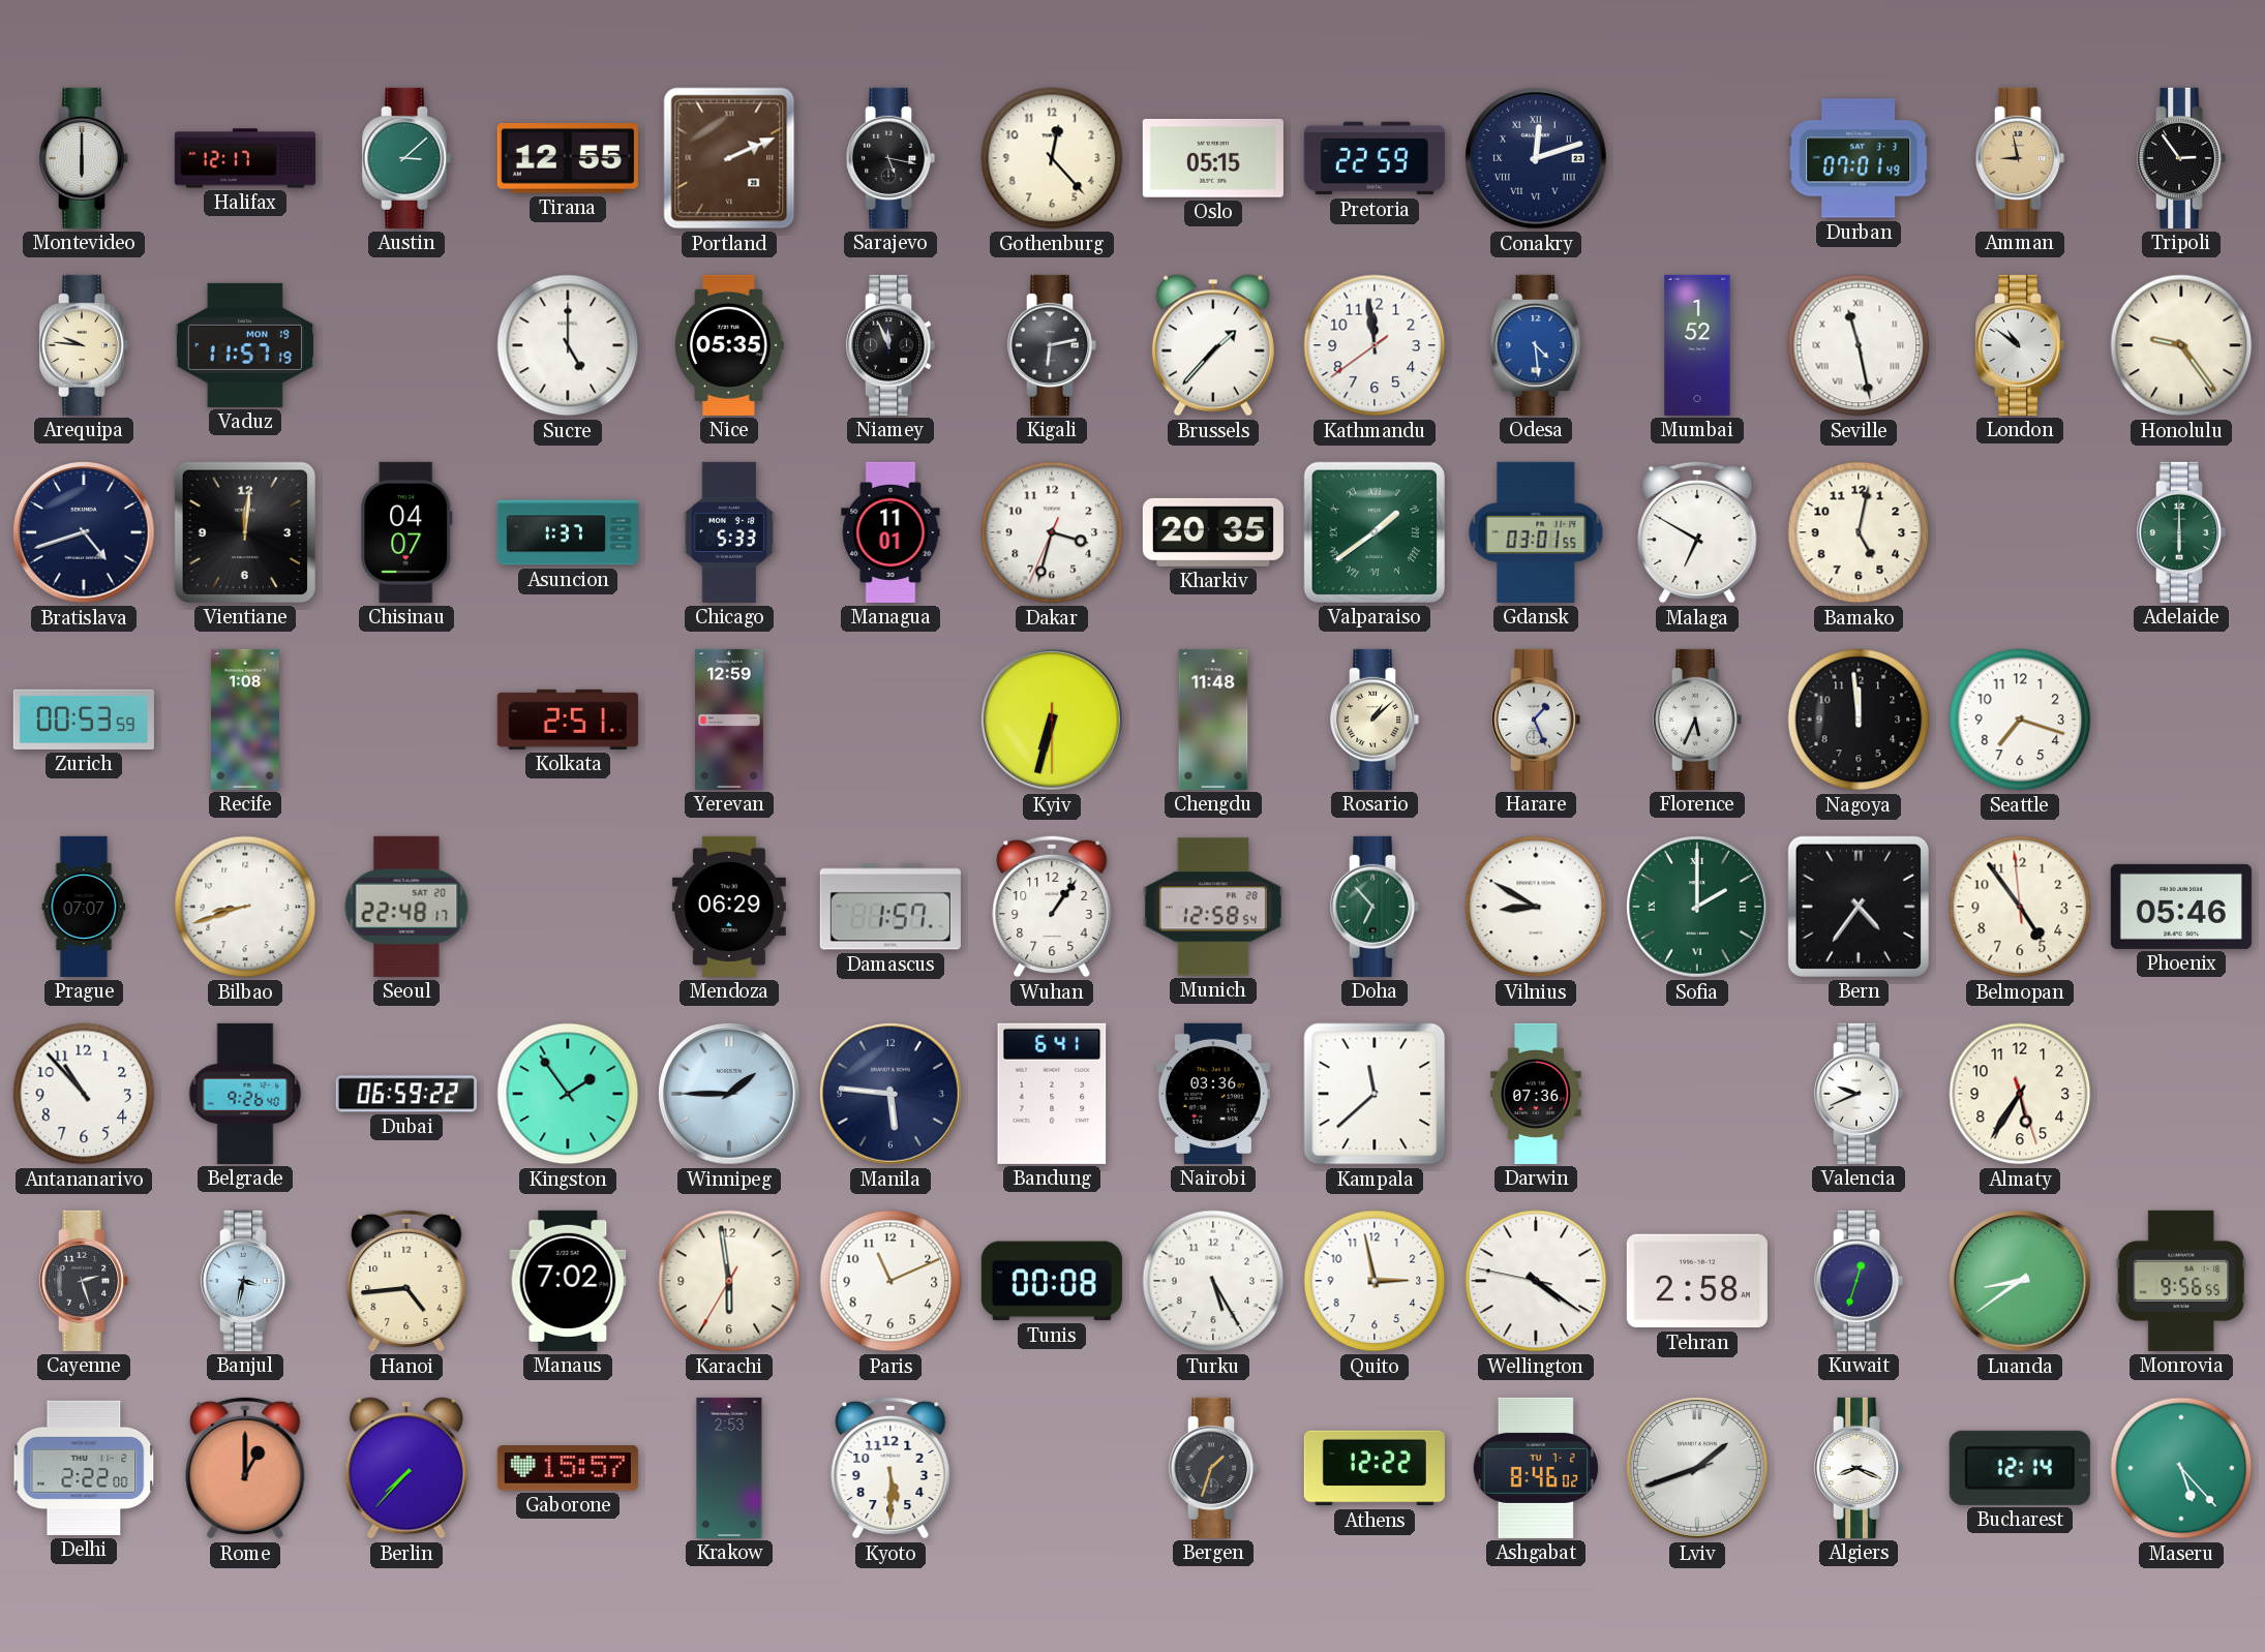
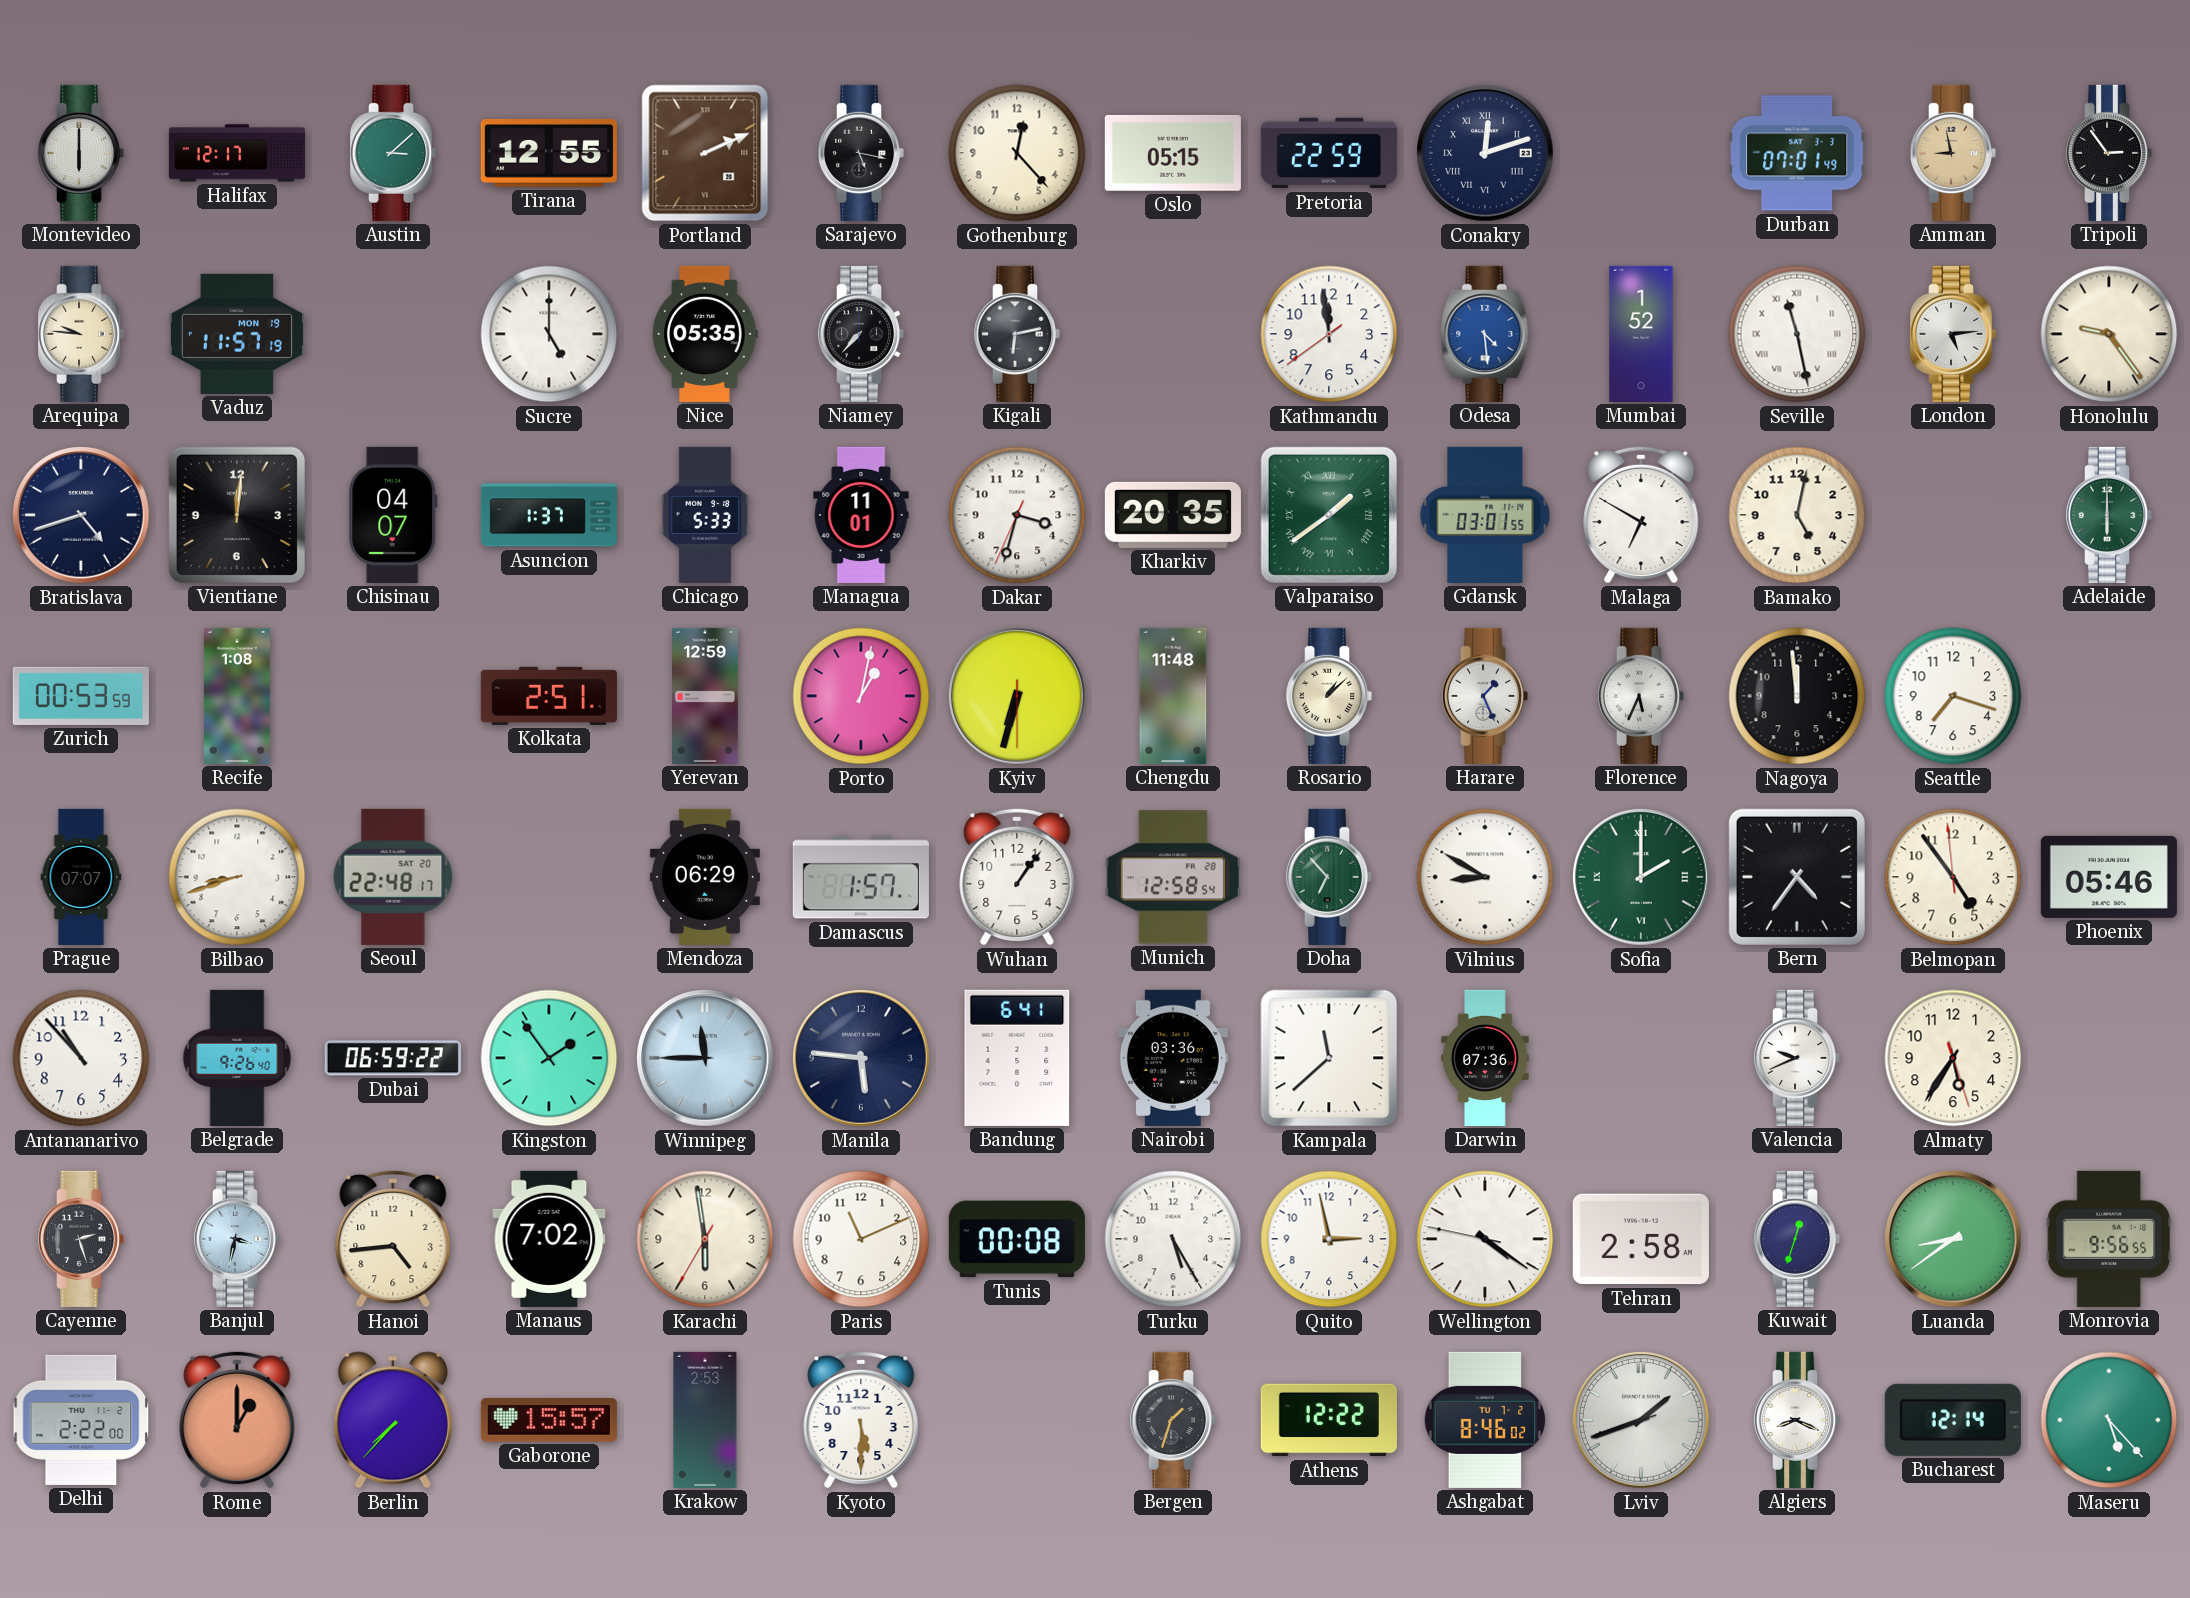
Niamey: 11:56 -> 7:37 (861, 334)
Brussels: 1:37 -> none (1213, 345)
London: 10:51 -> 5:14 (1953, 334)
Porto: none -> 1:02 (861, 696)
Winnipeg: 1:45 -> 11:45 (705, 1058)
